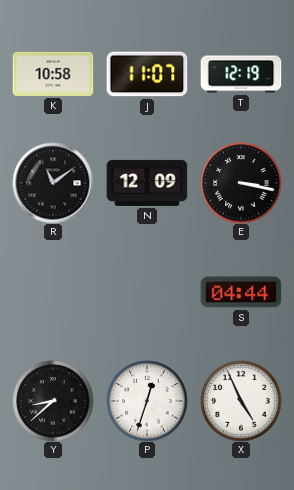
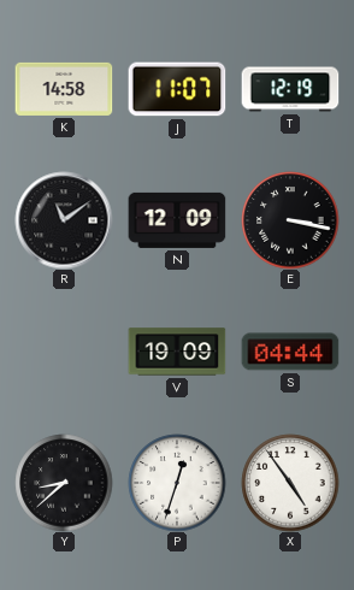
K: 10:58 -> 14:58 (64, 89)
V: none -> 19:09 (177, 352)
X: 4:56 -> 4:54 (290, 483)
